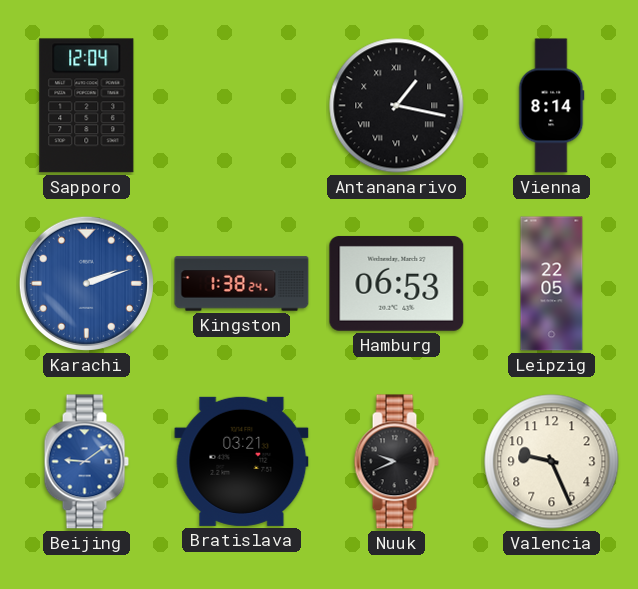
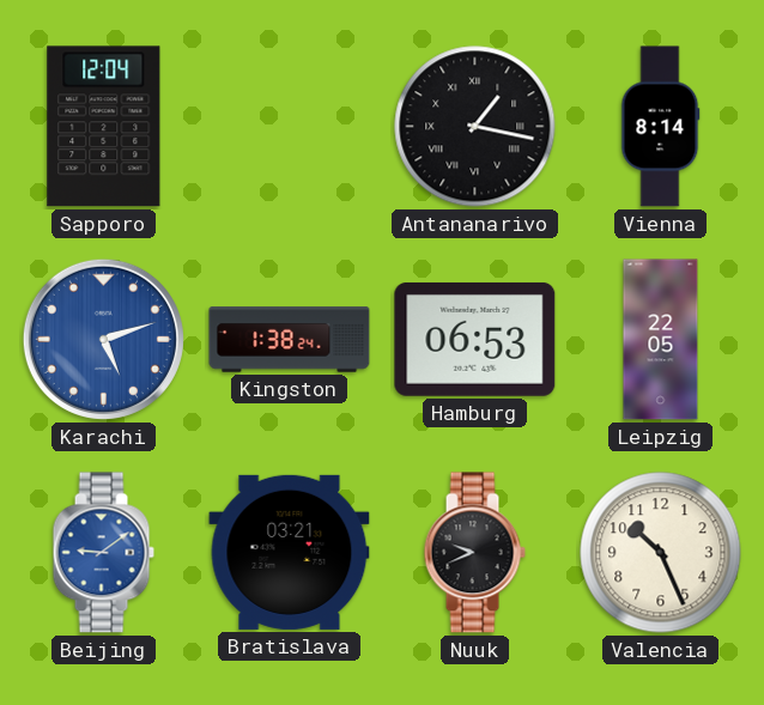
Karachi: 2:12 -> 5:12 (103, 339)
Valencia: 9:26 -> 10:26 (661, 553)
